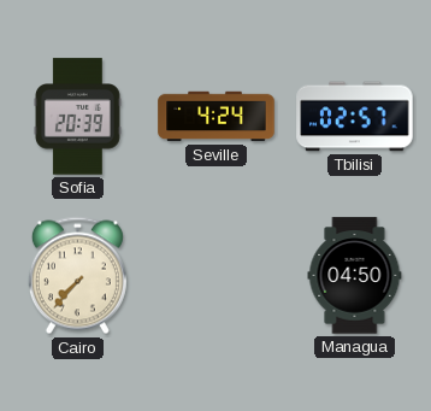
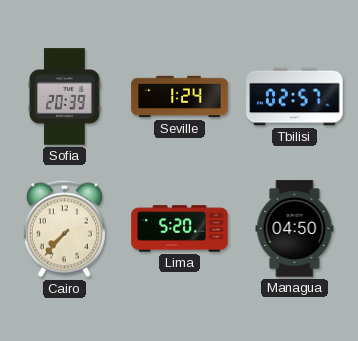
Seville: 4:24 -> 1:24 (180, 97)
Lima: none -> 5:20 (180, 229)
